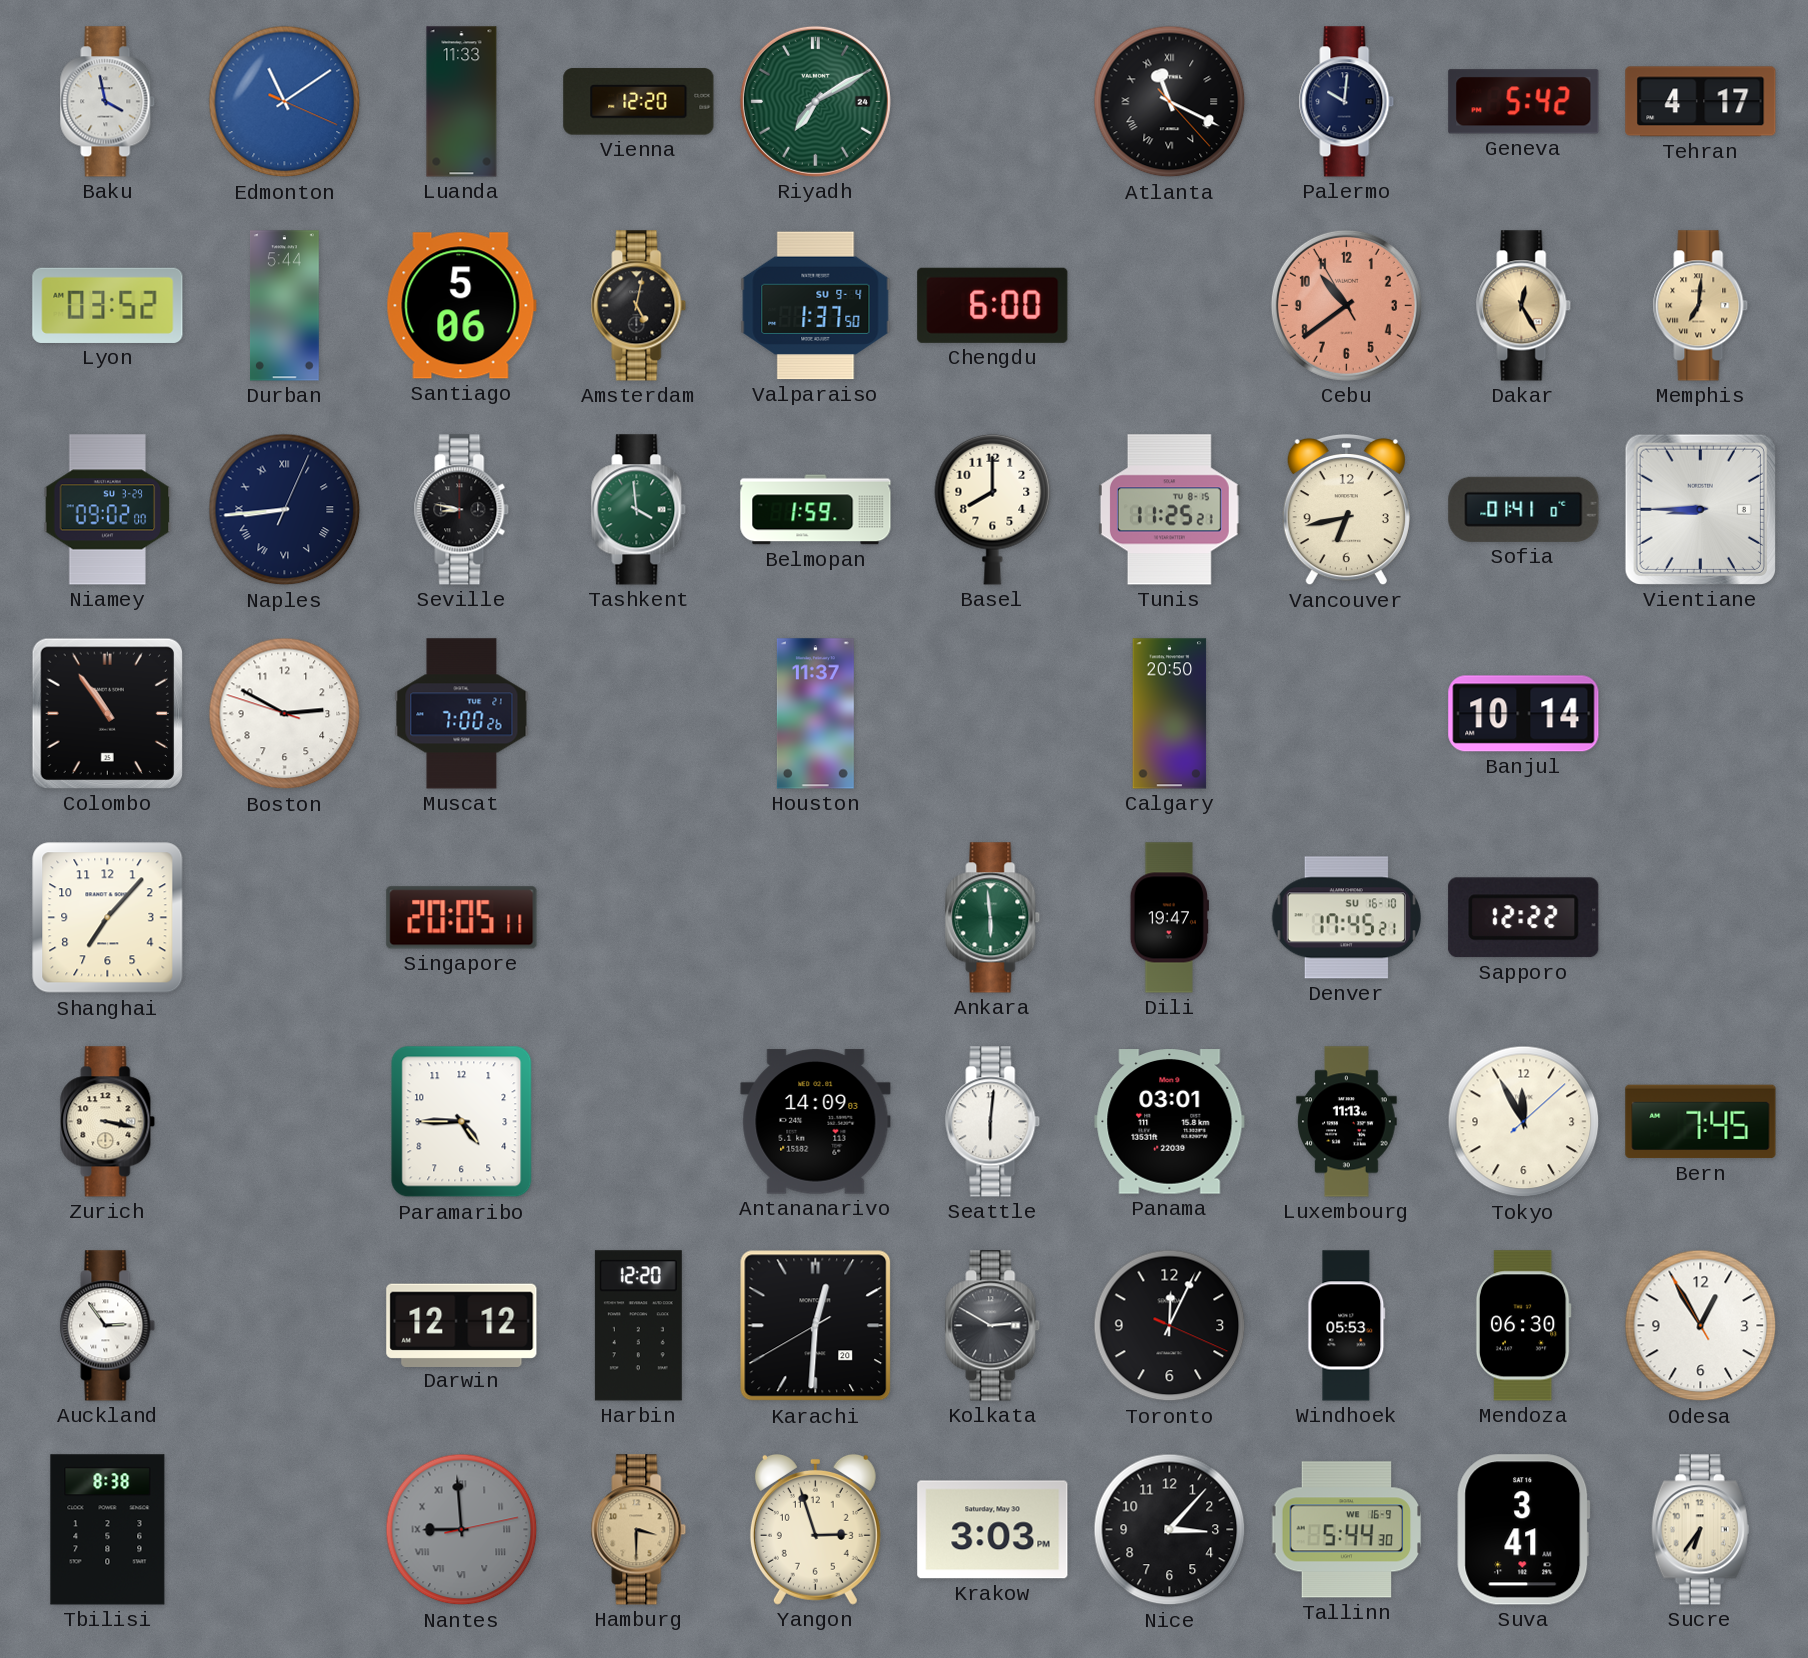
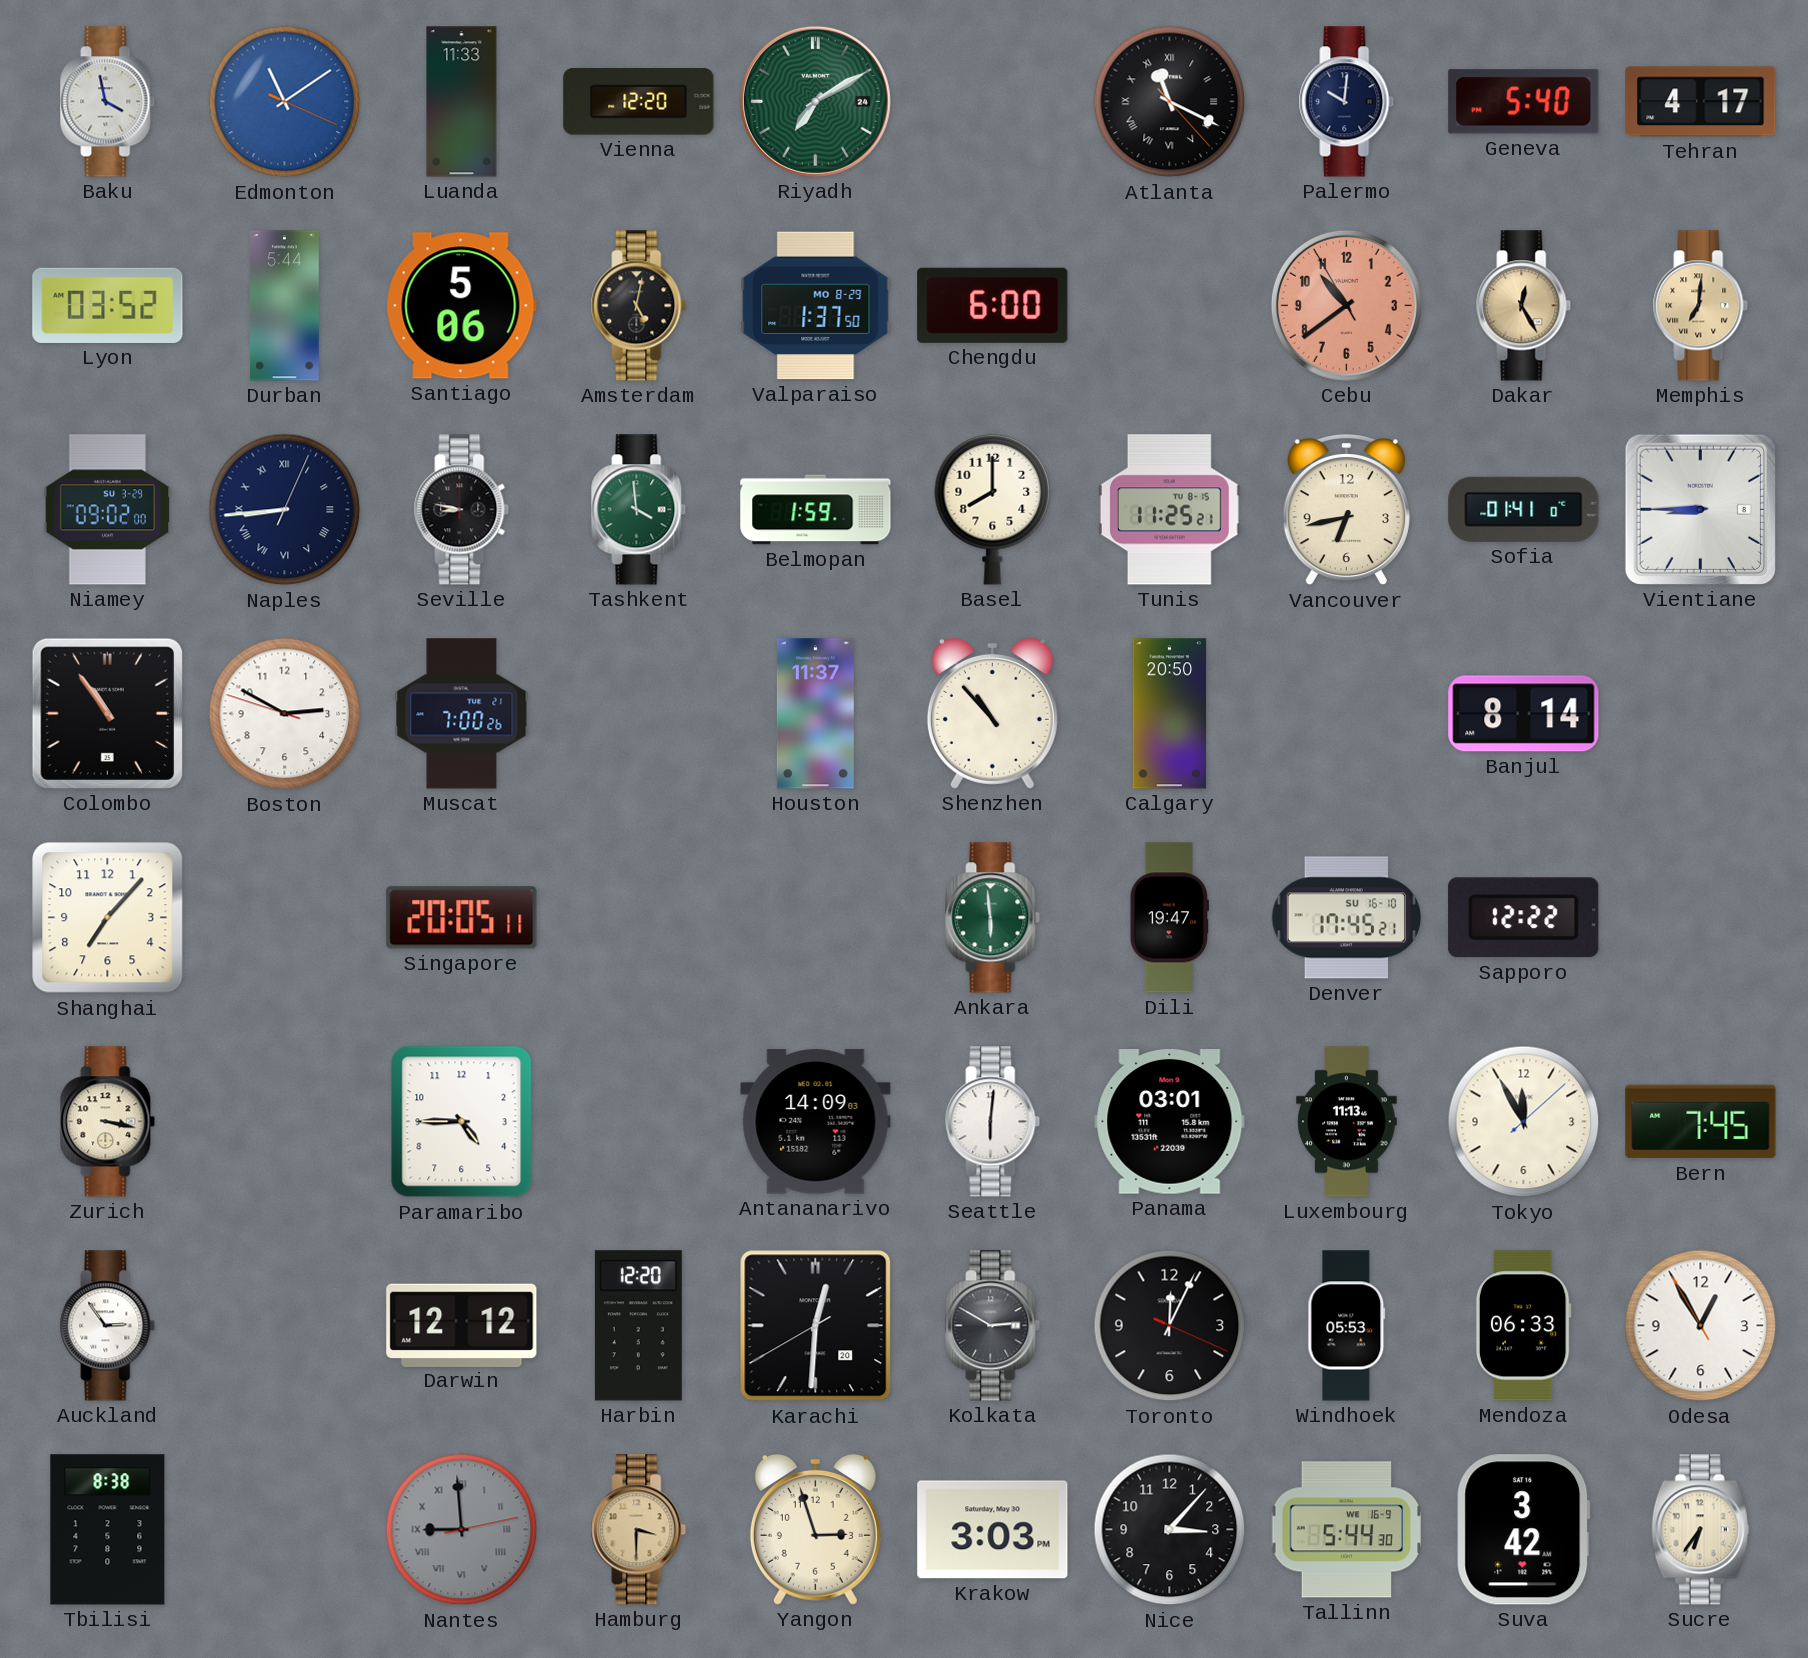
Geneva: 5:42 -> 5:40 (1524, 102)
Valparaiso date: SU 9-4 -> MO 8-29 (816, 306)
Shenzhen: none -> 10:53 (992, 713)
Banjul: 10:14 -> 8:14 (1524, 714)
Mendoza: 06:30 -> 06:33 (1523, 1326)
Suva: 3:41 -> 3:42 (1524, 1530)
